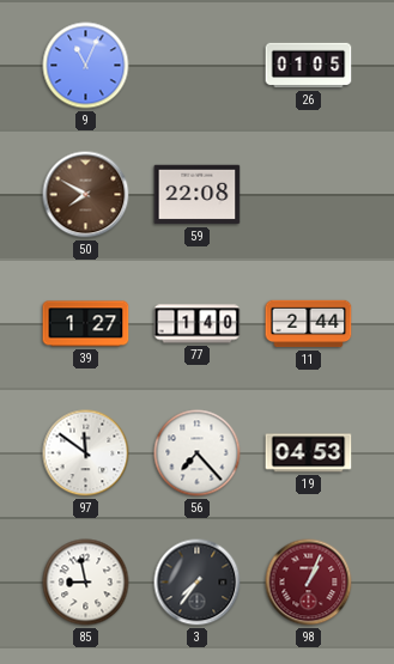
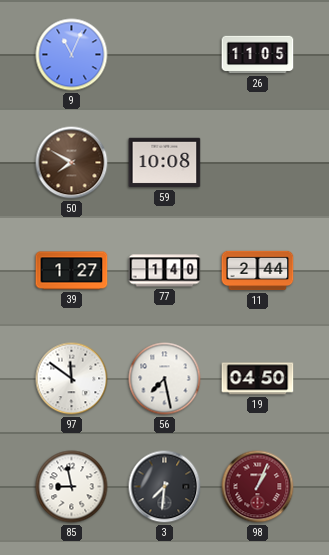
26: 01:05 -> 11:05 (258, 55)
59: 22:08 -> 10:08 (165, 163)
56: 7:23 -> 7:28 (165, 379)
19: 04:53 -> 04:50 (258, 379)
3: 7:36 -> 7:31 (165, 487)
